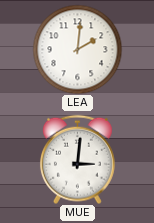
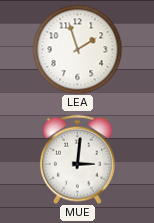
LEA: 2:01 -> 1:57 (77, 49)
